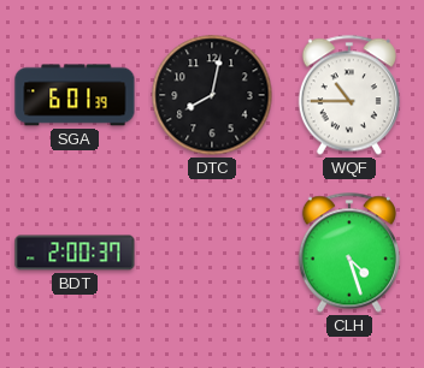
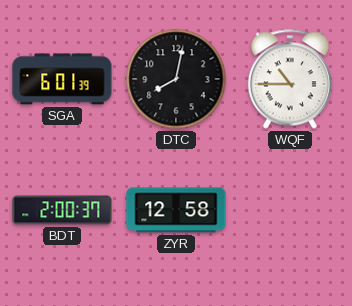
ZYR: none -> 12:58 (176, 210)
CLH: 4:27 -> none (349, 253)
